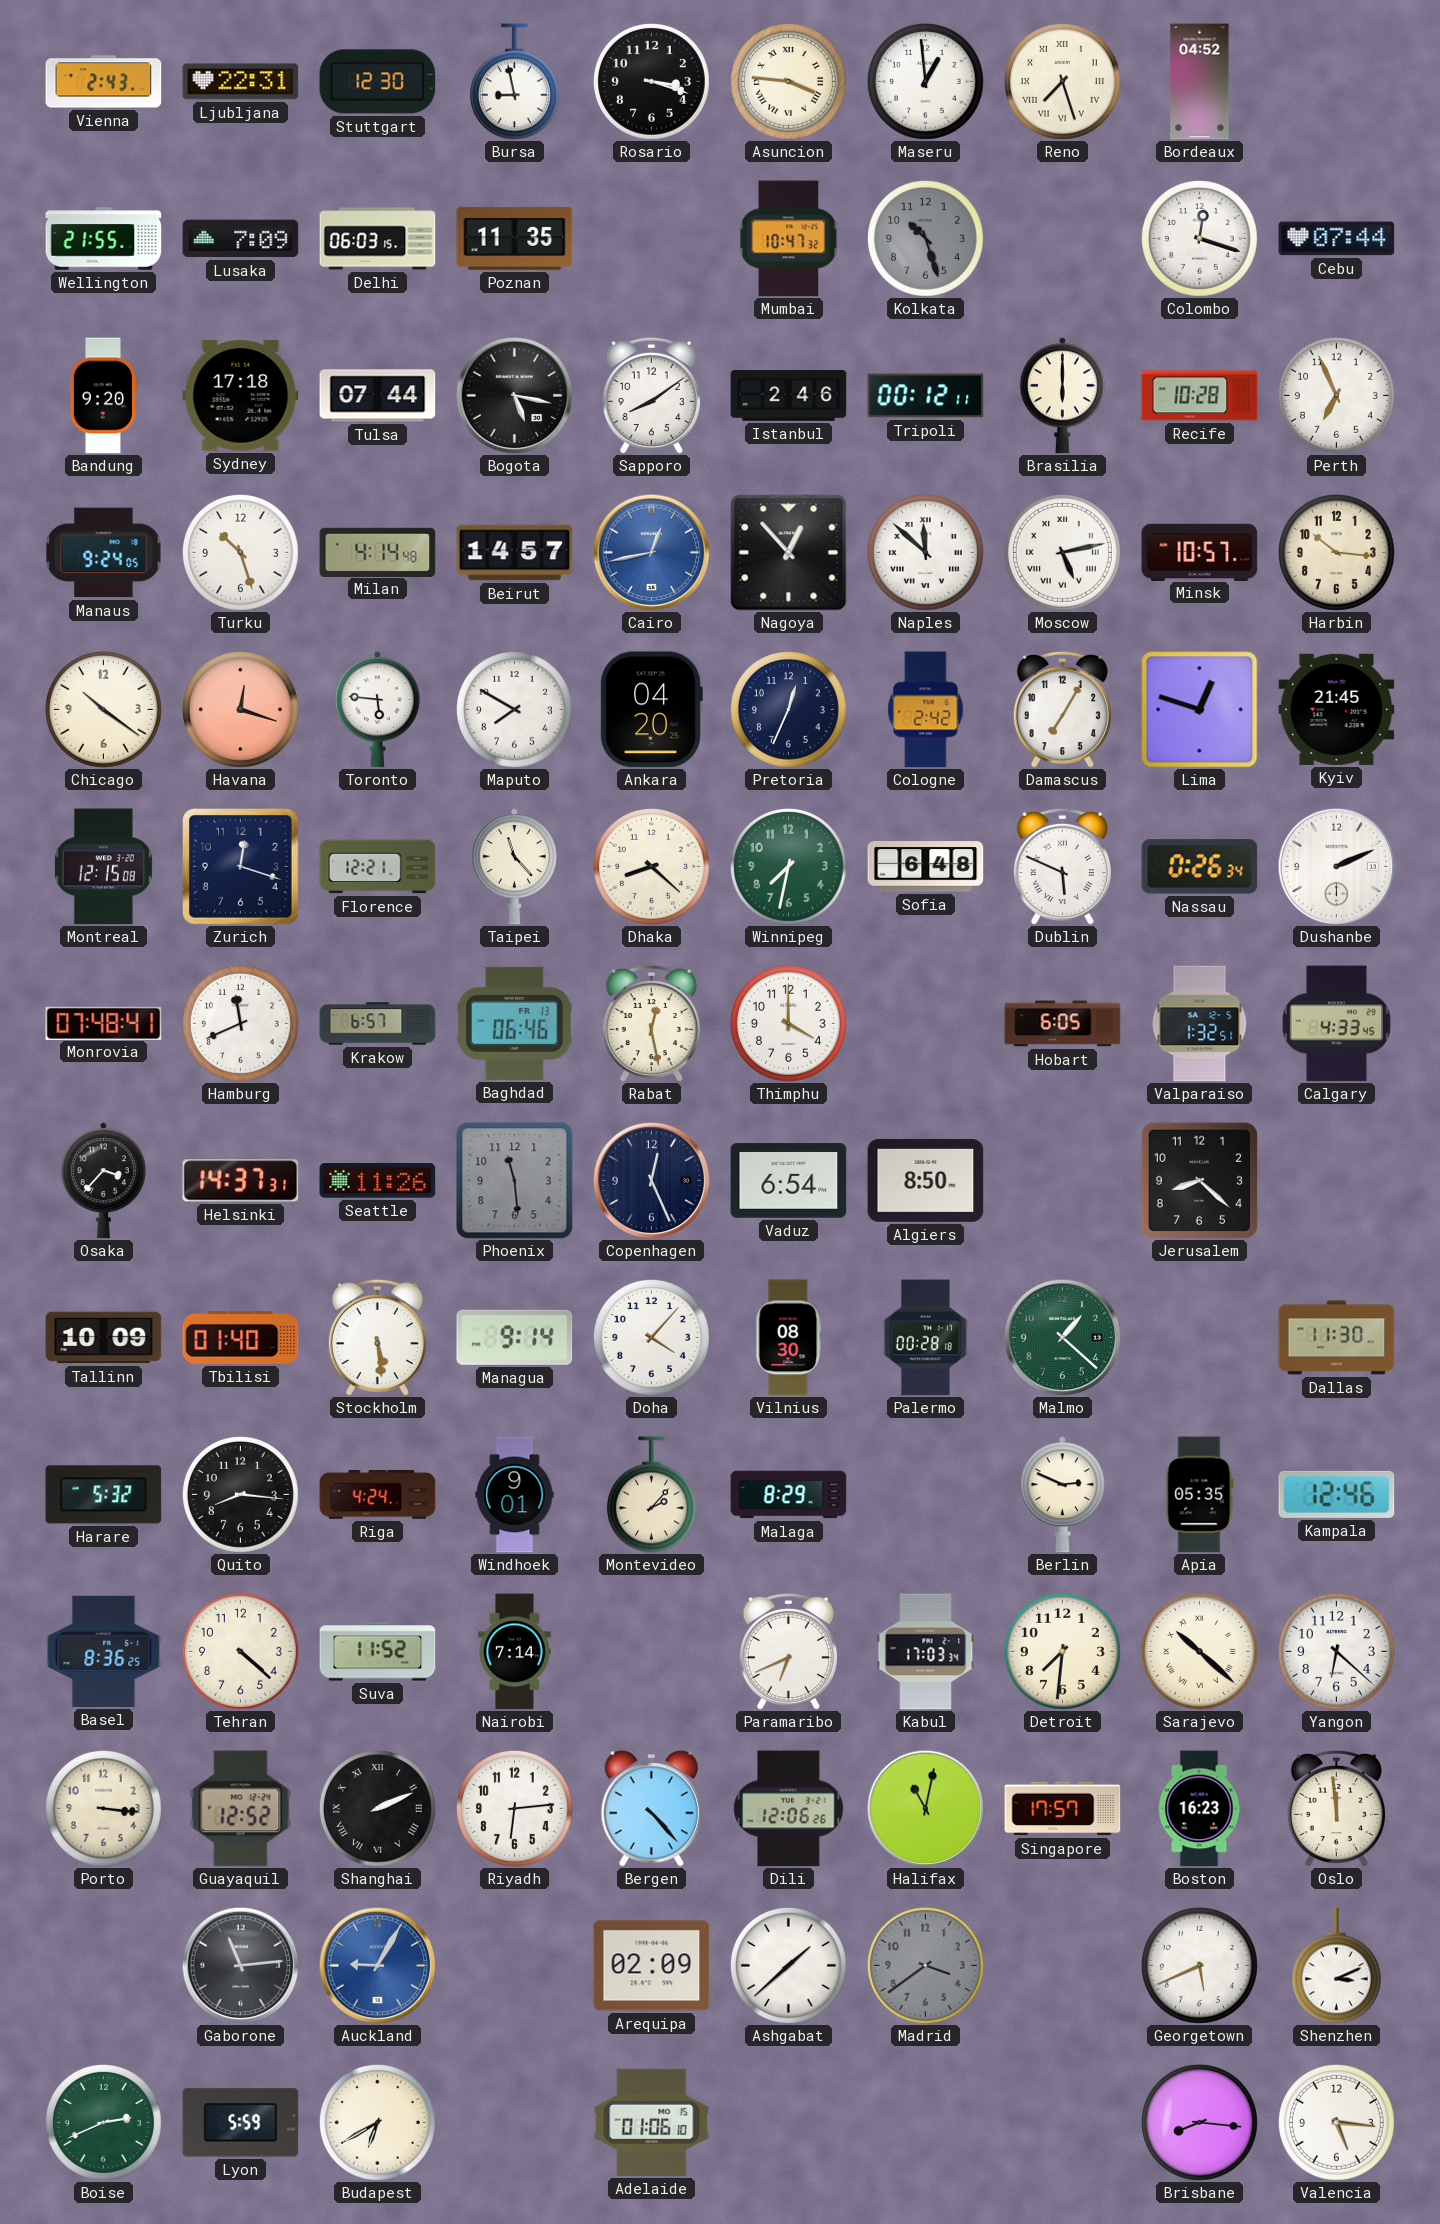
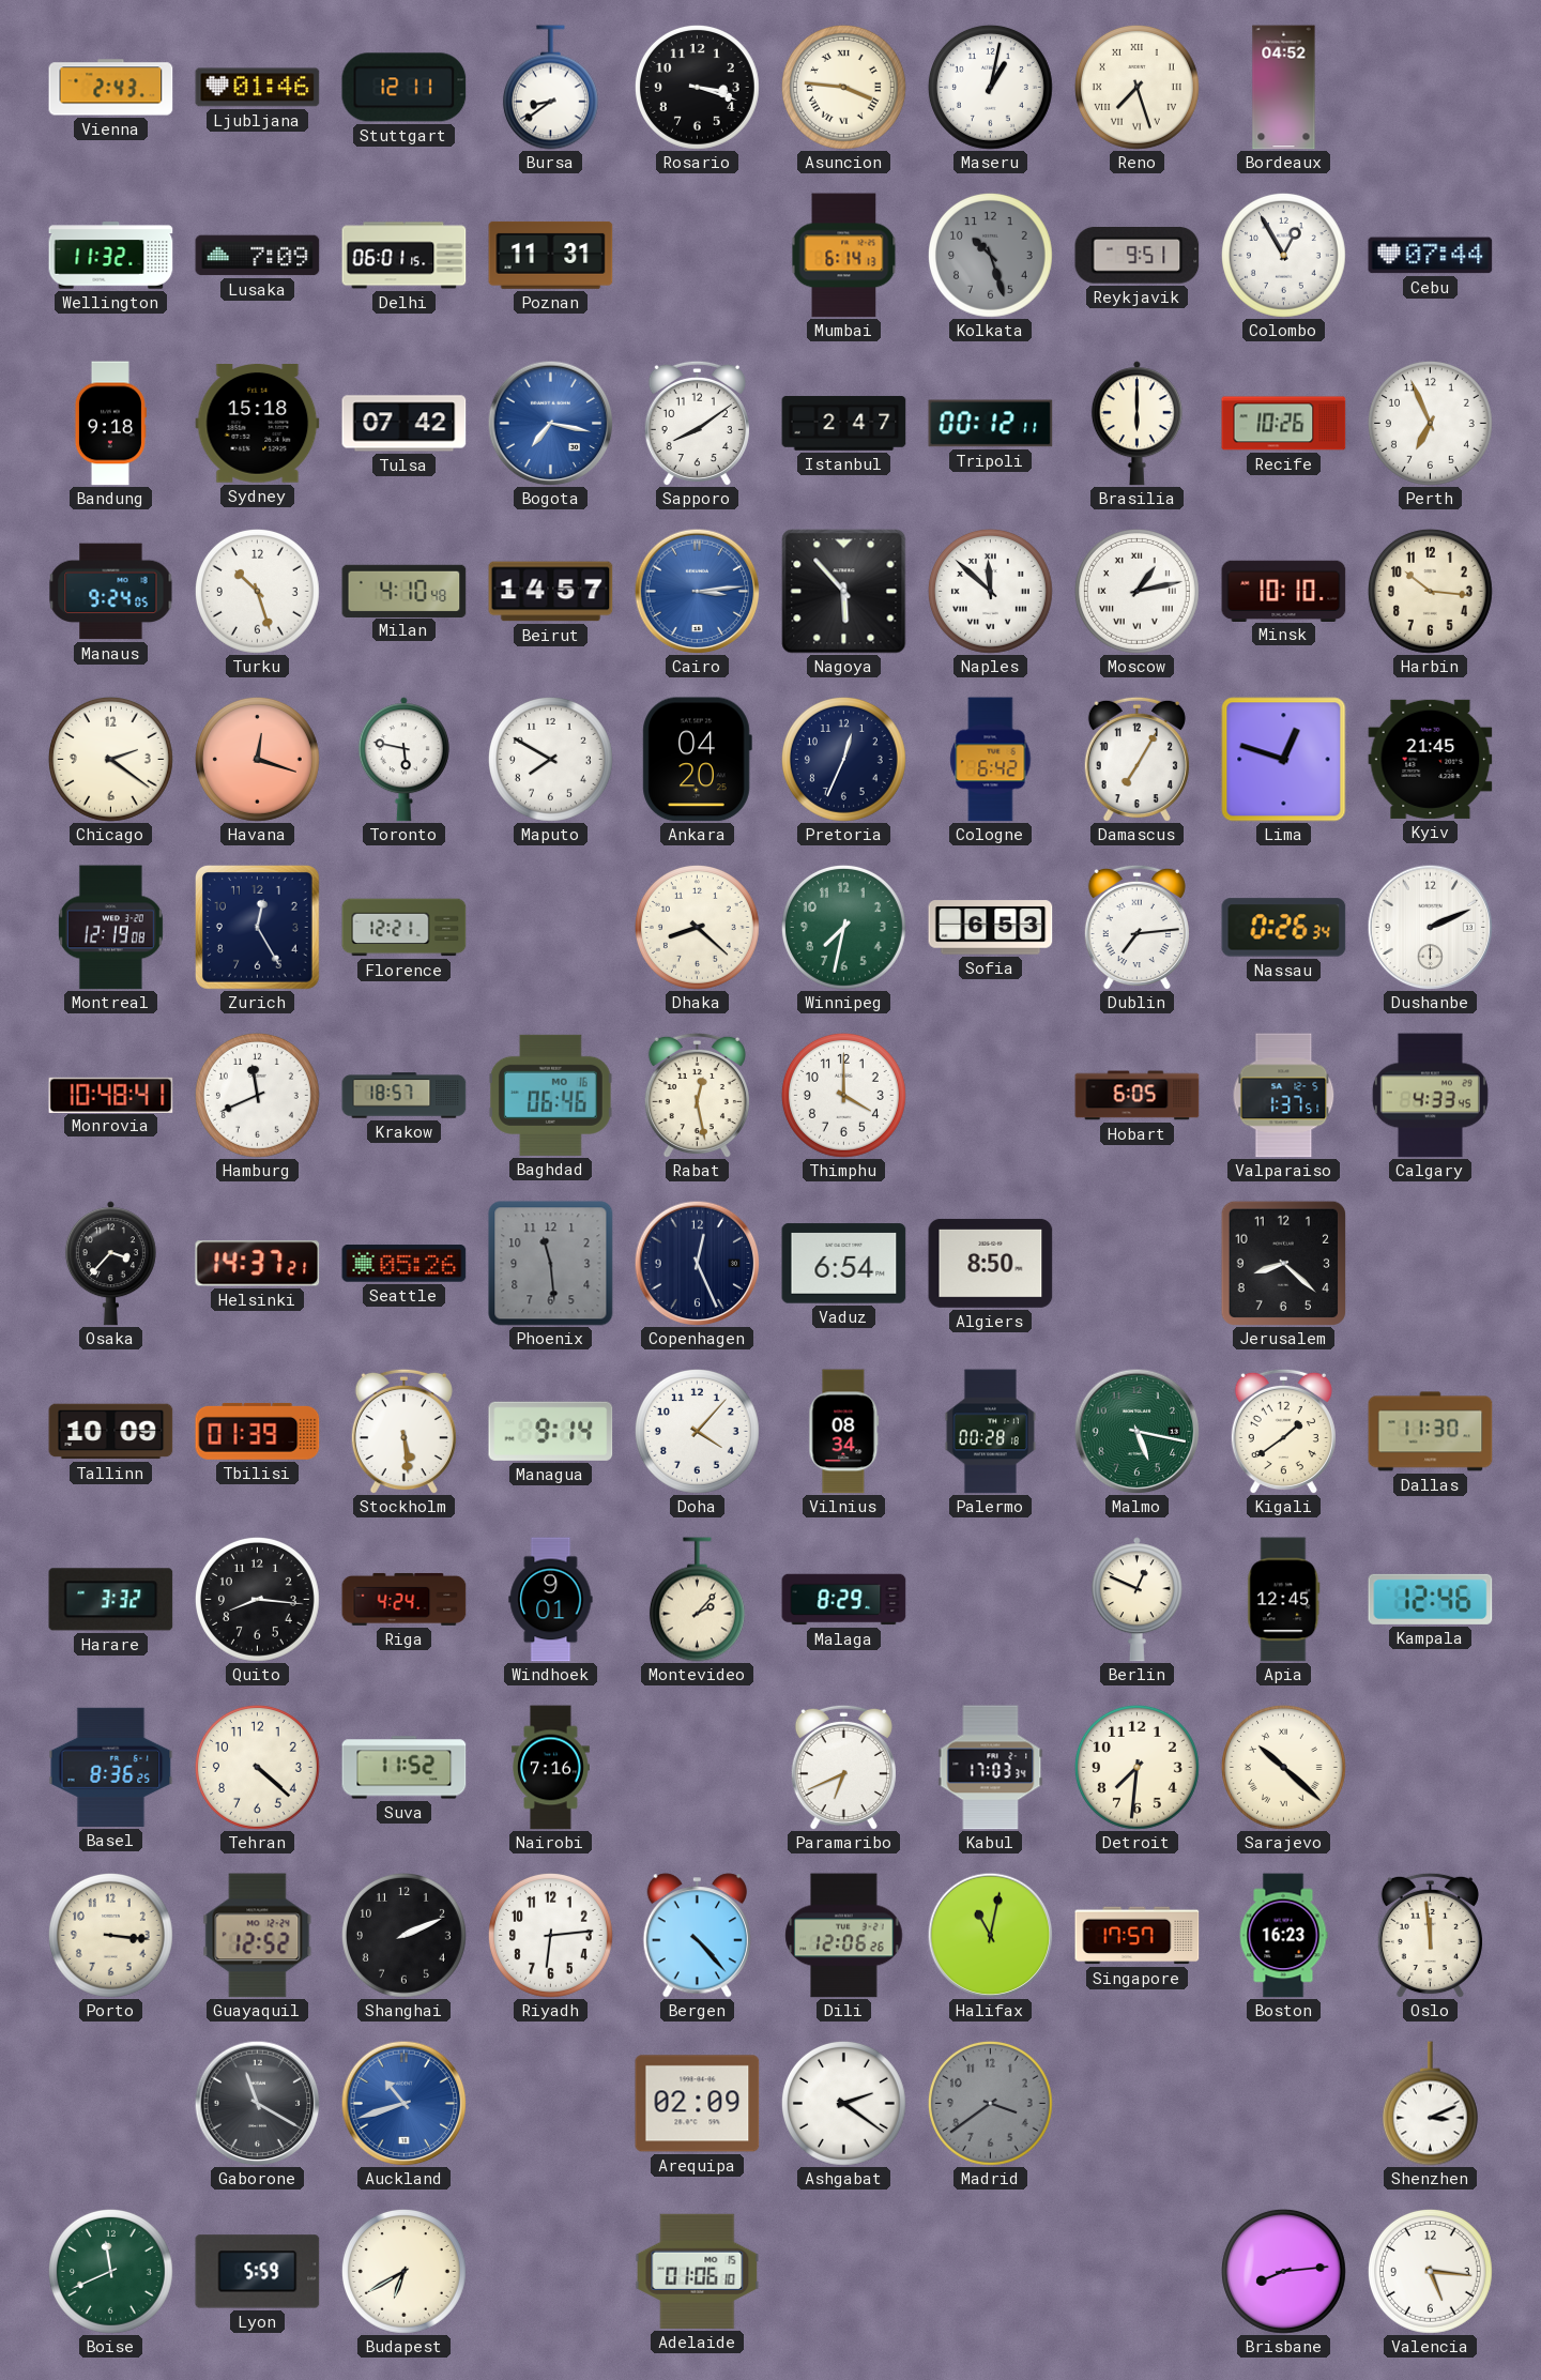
Ljubljana: 22:31 -> 01:46 (258, 88)
Stuttgart: 12:30 -> 12:11 (405, 88)
Bursa: 8:58 -> 8:39 (550, 88)
Maseru: 12:59 -> 1:02 (990, 87)
Wellington: 21:55 -> 11:32 (111, 256)
Delhi: 06:03 -> 06:01 (405, 256)
Poznan: 11:35 -> 11:31 (551, 255)
Mumbai: 10:47 -> 6:14 (844, 256)
Reykjavik: none -> 9:51 (1138, 256)
Colombo: 12:18 -> 12:55 (1283, 255)
Bandung: 9:20 -> 9:18 (110, 424)
Sydney: 17:18 -> 15:18 (258, 424)
Tulsa: 07:44 -> 07:42 (405, 424)
Bogota: 5:17 -> 7:17 (550, 423)
Bogota dial: black -> blue (550, 423)
Istanbul: 2:46 -> 2:47 (844, 424)
Recife: 10:28 -> 10:26 (1284, 424)
Milan: 4:14 -> 4:10 (405, 591)
Cairo: 12:43 -> 3:14 (697, 591)
Nagoya: 12:53 -> 5:53 (844, 592)
Moscow: 5:13 -> 1:13 (1136, 591)
Minsk: 10:57 -> 10:10 (1284, 591)
Chicago: 10:21 -> 2:21 (110, 759)
Toronto: 5:46 -> 5:47 (403, 760)
Cologne: 2:42 -> 6:42 (991, 760)
Montreal: 12:15 -> 12:19 (110, 928)
Zurich: 12:18 -> 12:25 (258, 928)
Taipei: 11:23 -> none (514, 867)
Sofia: 6:48 -> 6:53 (991, 928)
Dublin: 5:49 -> 7:14 (1136, 927)
Monrovia: 07:48 -> 10:48 (111, 1095)
Krakow: 6:57 -> 18:57 (405, 1096)
Baghdad date: FR 13 -> MO 16 (550, 1095)
Valparaiso: 1:32 -> 1:37 (1284, 1096)
Helsinki: 14:37:31 -> 14:37:21 (258, 1264)
Seattle: 11:26 -> 05:26 (405, 1264)
Tbilisi: 01:40 -> 01:39 (258, 1431)
Vilnius: 08:30 -> 08:34 (844, 1432)
Malmo: 1:22 -> 5:17 (1136, 1431)
Kigali: none -> 1:39 (1283, 1431)
Harare: 5:32 -> 3:32 (111, 1600)
Berlin: 2:49 -> 12:49 (1136, 1600)
Apia: 05:35 -> 12:45 (1284, 1600)
Nairobi: 7:14 -> 7:16 (551, 1768)
Yangon: 6:22 -> none (1336, 1651)
Shanghai numerals: Roman -> Arabic (403, 1935)
Gaborone: 11:14 -> 11:20 (257, 2103)
Auckland: 9:05 -> 10:42 (403, 2103)
Ashgabat: 1:38 -> 2:21 (843, 2103)
Georgetown: 5:41 -> none (1199, 1965)
Boise: 2:41 -> 11:41 (110, 2271)
Brisbane: 8:16 -> 8:14 (1283, 2271)
